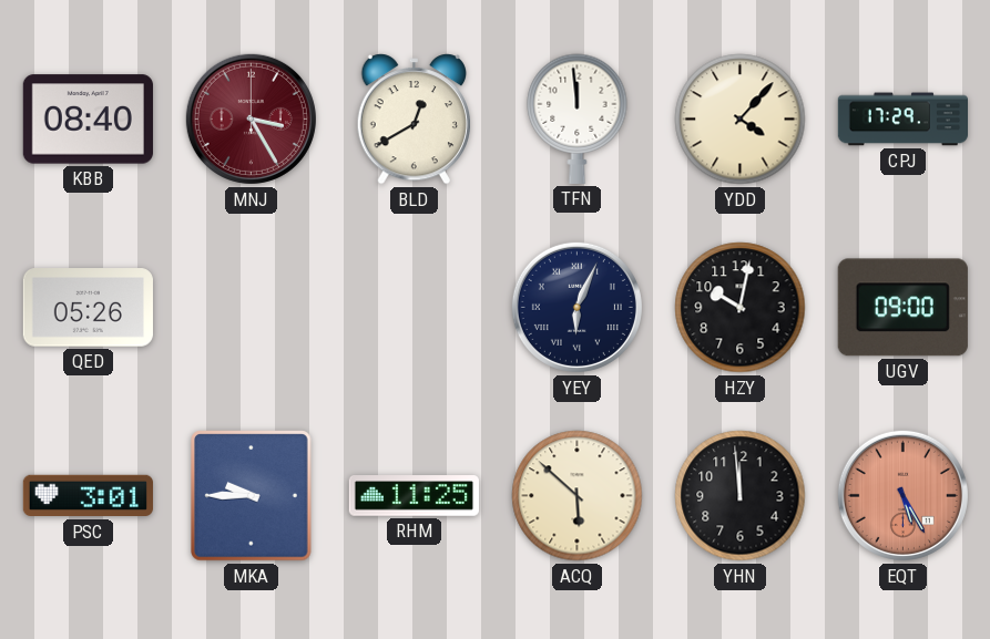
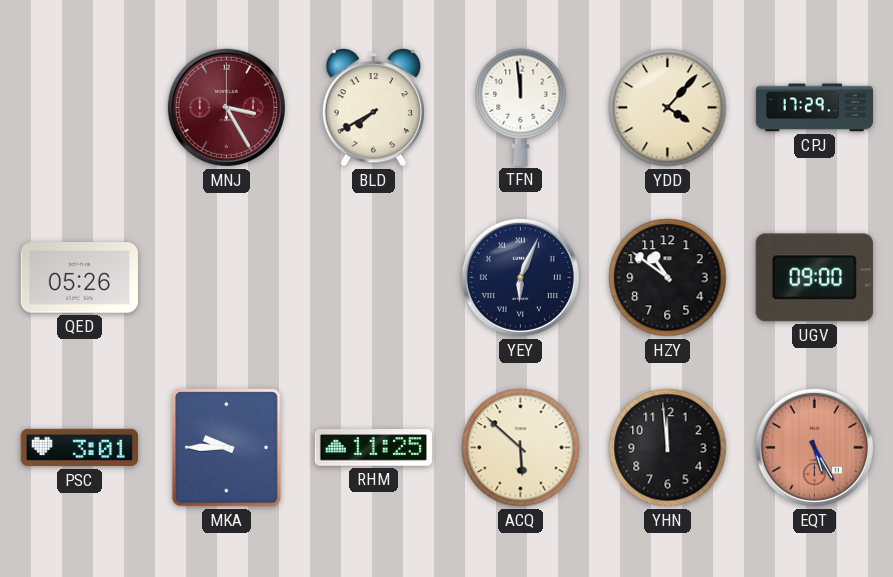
KBB: 08:40 -> none (88, 120)
BLD: 12:40 -> 7:40 (373, 108)
HZY: 10:02 -> 10:51 (668, 278)
